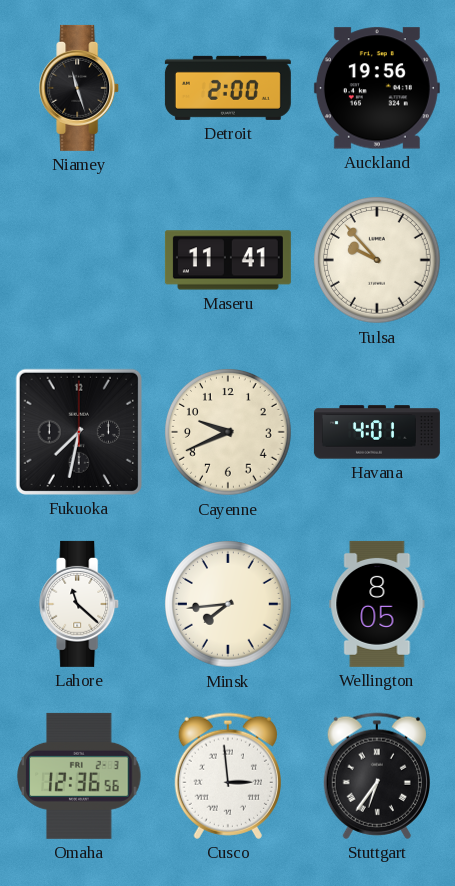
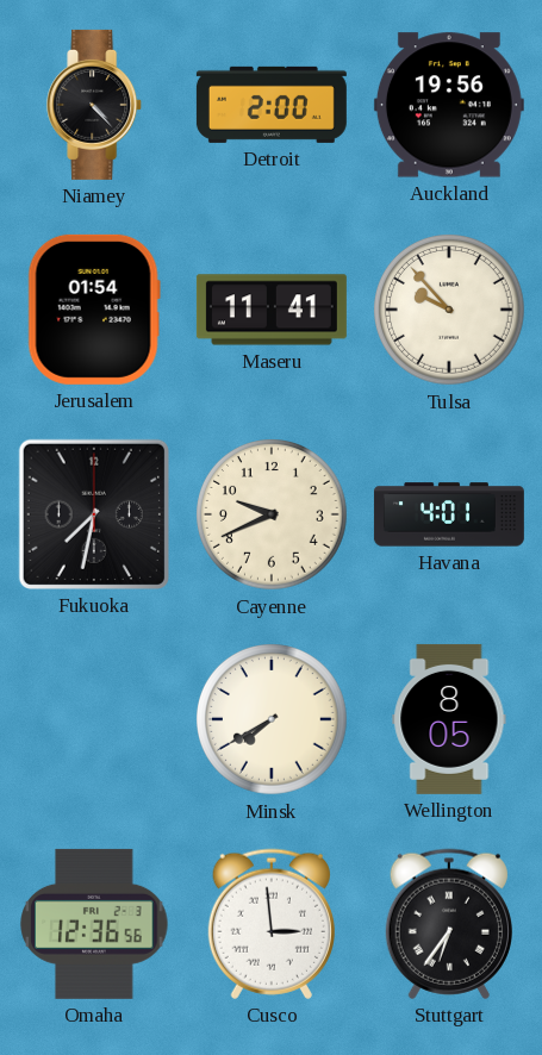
Niamey: 11:27 -> 4:23 (95, 105)
Jerusalem: none -> 01:54 (94, 310)
Lahore: 11:22 -> none (80, 604)
Minsk: 7:44 -> 7:40 (273, 720)
